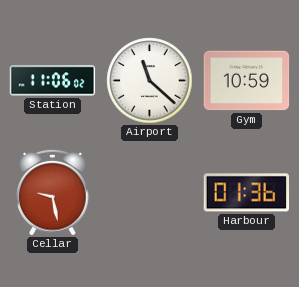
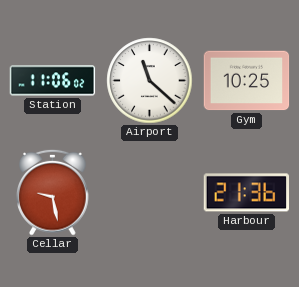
Gym: 10:59 -> 10:25 (247, 81)
Harbour: 01:36 -> 21:36 (247, 193)
